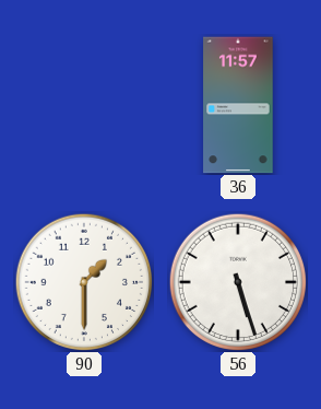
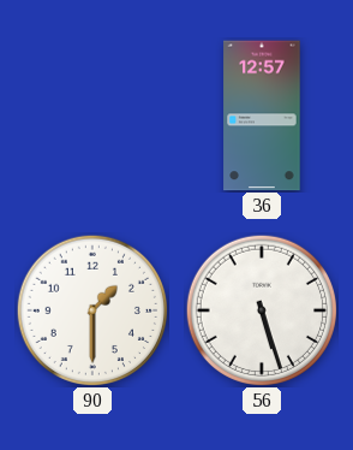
36: 11:57 -> 12:57 (262, 116)
